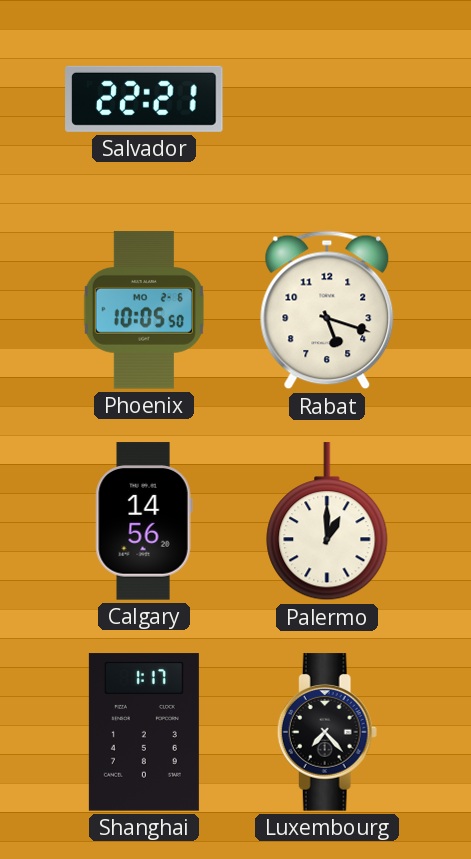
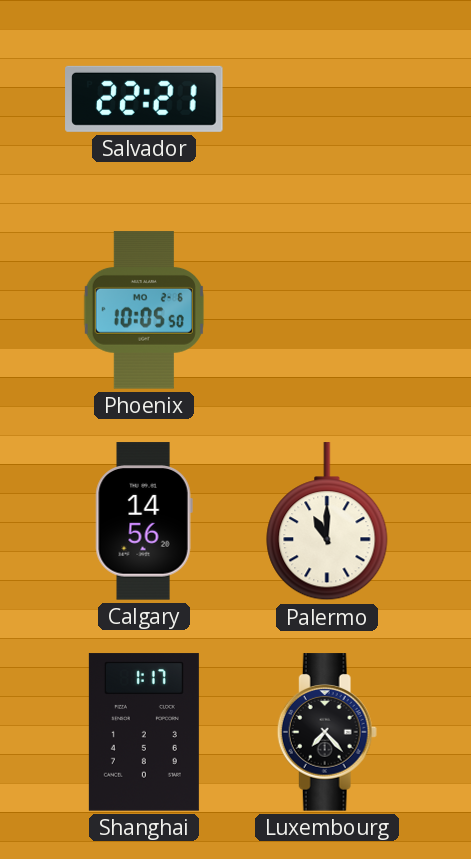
Rabat: 5:18 -> none (327, 310)
Palermo: 1:00 -> 11:00 (327, 522)
